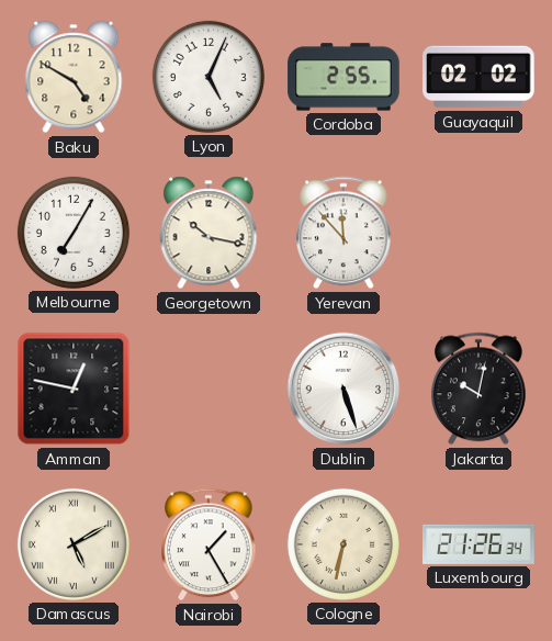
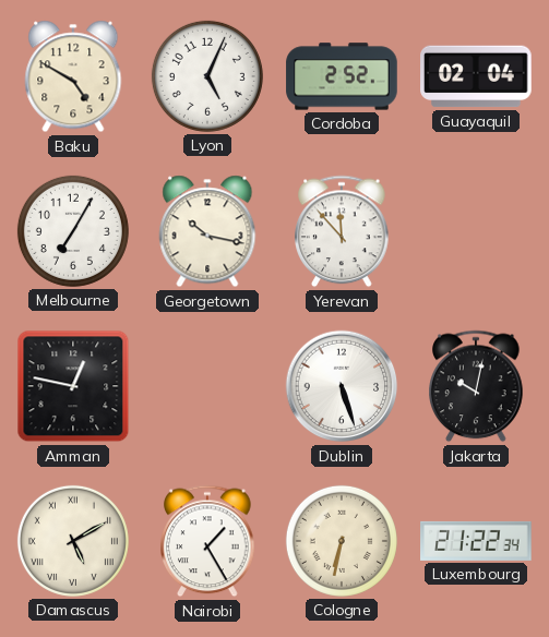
Cordoba: 2:55 -> 2:52 (342, 76)
Guayaquil: 02:02 -> 02:04 (476, 76)
Luxembourg: 21:26 -> 21:22 (476, 541)
